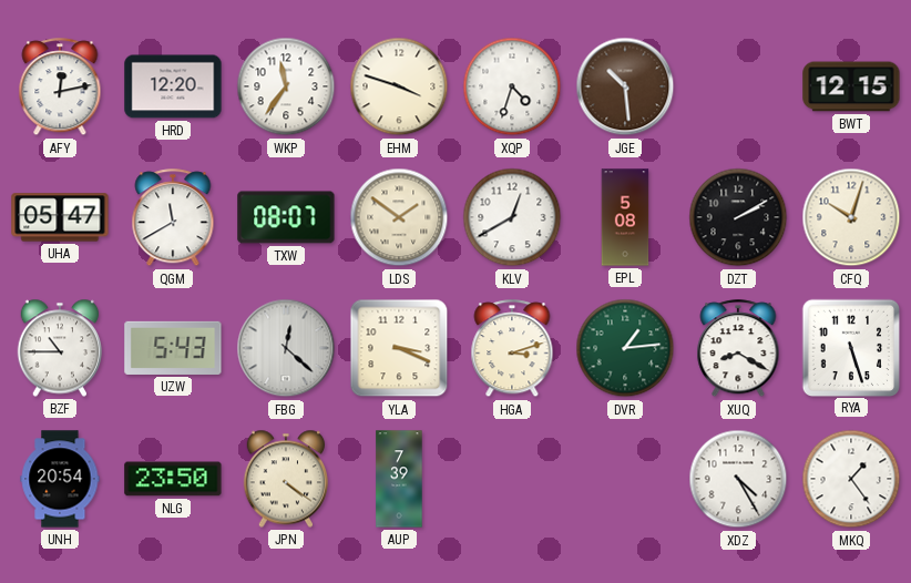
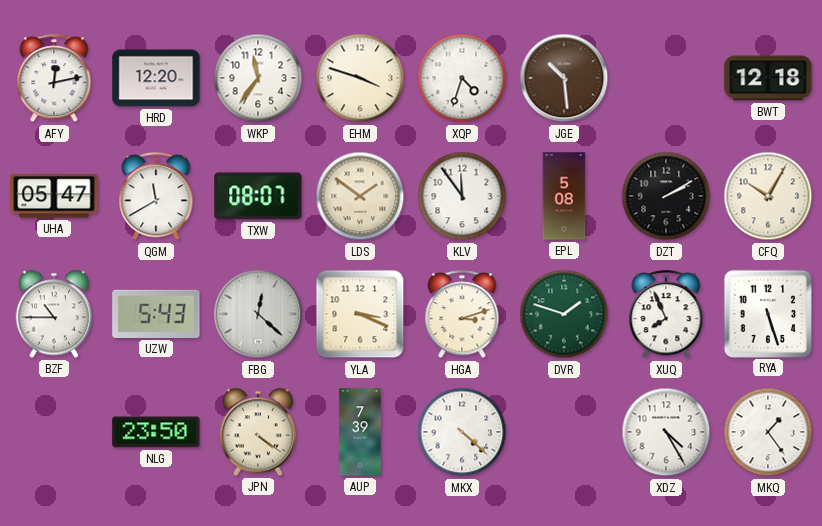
BWT: 12:15 -> 12:18 (768, 78)
KLV: 12:40 -> 11:54 (462, 196)
CFQ: 10:03 -> 10:05 (768, 196)
DVR: 1:14 -> 1:48 (564, 314)
XUQ: 8:20 -> 7:56 (666, 315)
UNH: 20:54 -> none (60, 479)
MKX: none -> 4:22 (462, 432)
